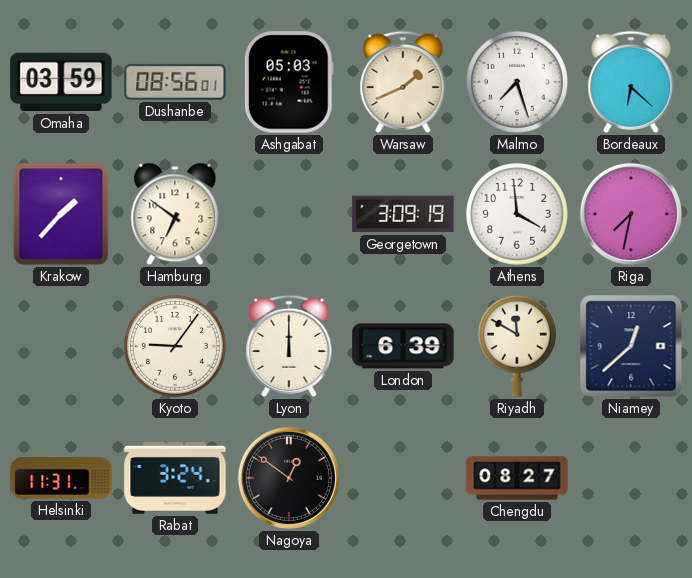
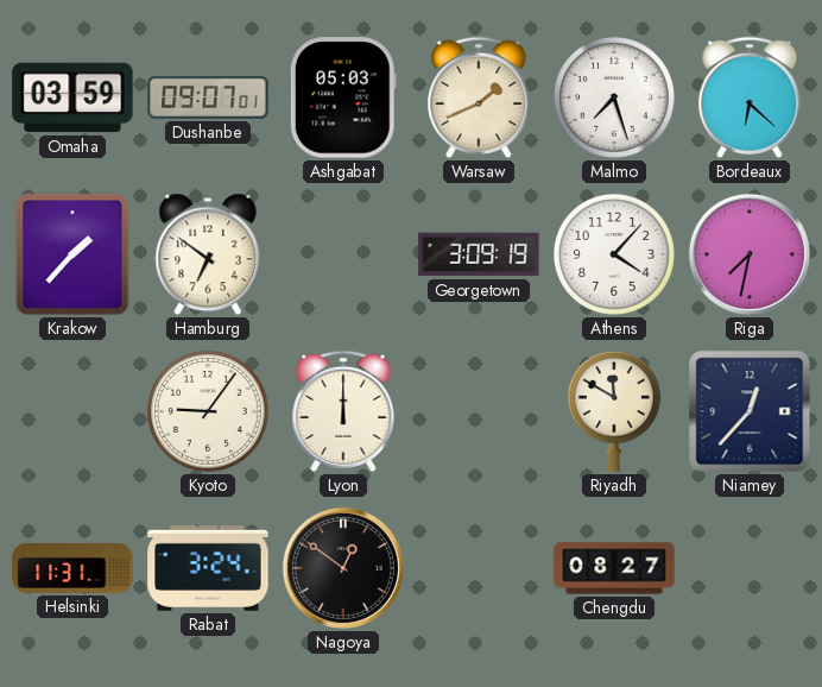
Dushanbe: 08:56 -> 09:07 (208, 97)
Athens: 3:59 -> 4:07 (615, 256)
London: 6:39 -> none (403, 346)
Niamey: 12:38 -> 12:37 (750, 411)
